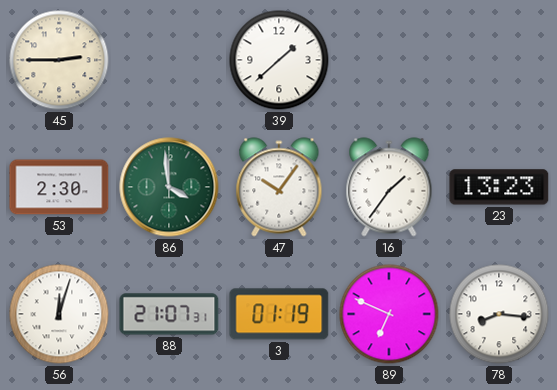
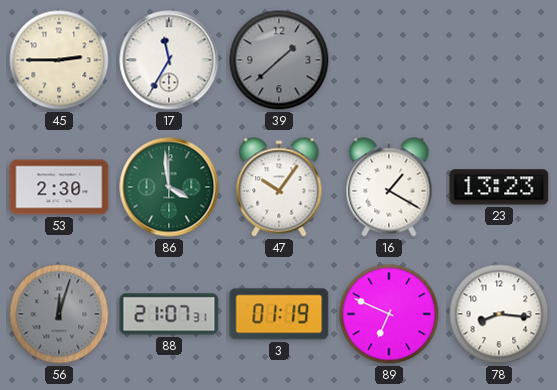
17: none -> 11:35 (169, 60)
39 dial: white -> grey (279, 60)
16: 1:36 -> 1:20 (389, 187)
56 dial: white -> grey (59, 314)
